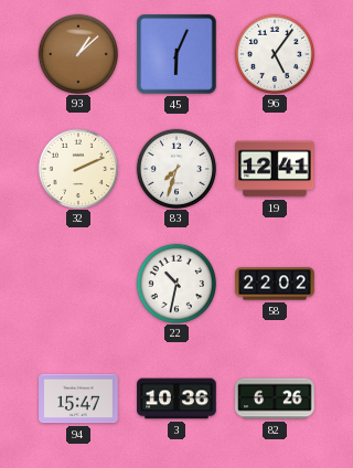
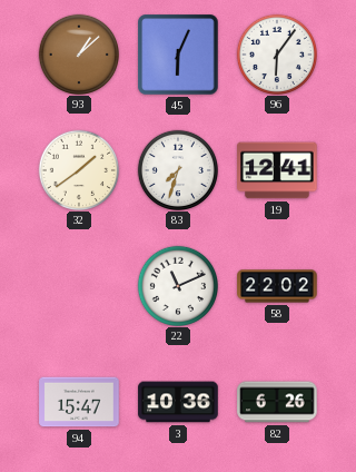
96: 5:06 -> 6:06 (276, 53)
32: 2:11 -> 1:39 (78, 169)
22: 10:32 -> 11:11 (177, 285)
